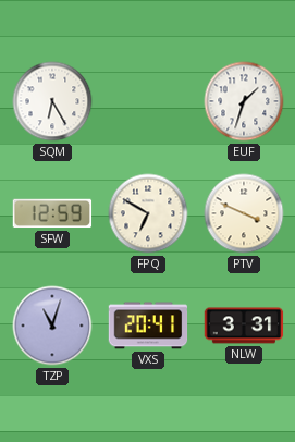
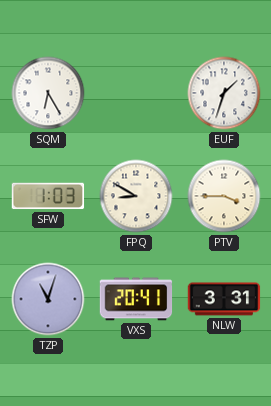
SFW: 12:59 -> 1:03 (48, 196)
FPQ: 6:50 -> 8:50 (136, 196)
PTV: 3:49 -> 3:45 (224, 196)
